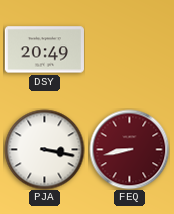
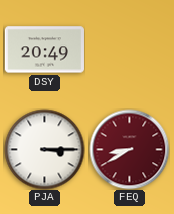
PJA: 3:17 -> 3:15 (44, 149)
FEQ: 8:43 -> 8:40 (129, 149)
